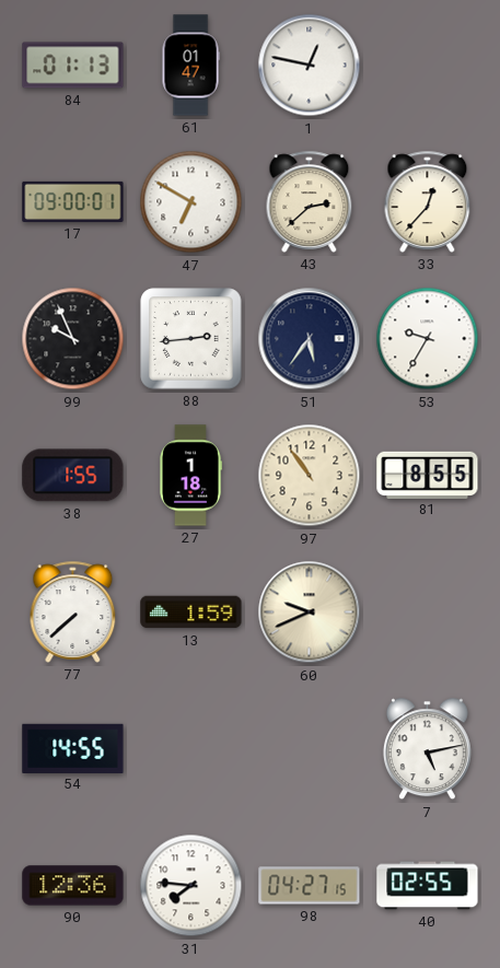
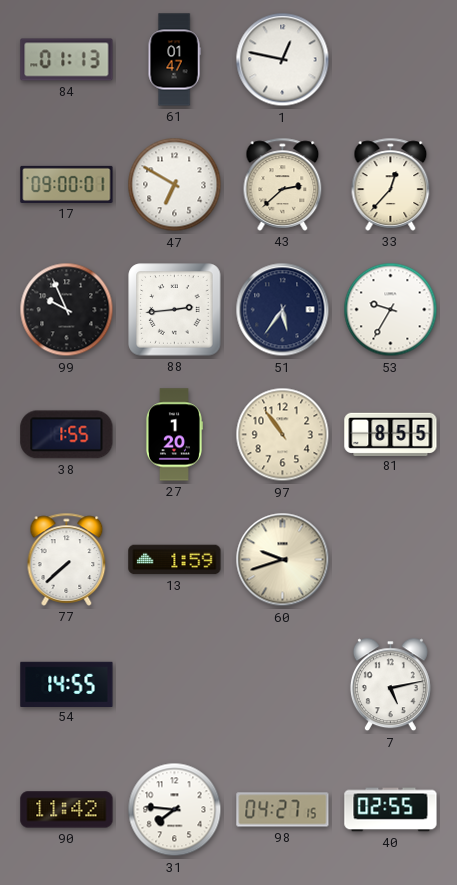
27: 1:18 -> 1:20 (174, 435)
60: 9:41 -> 9:42 (283, 560)
90: 12:36 -> 11:42 (67, 810)
